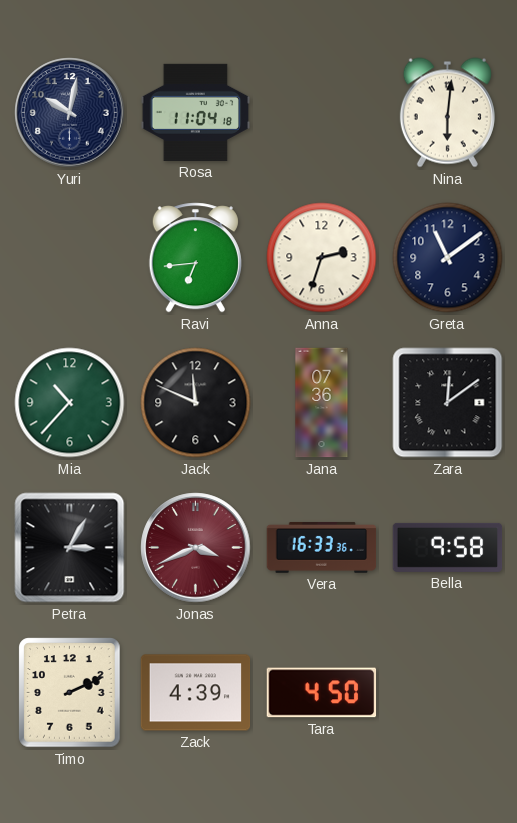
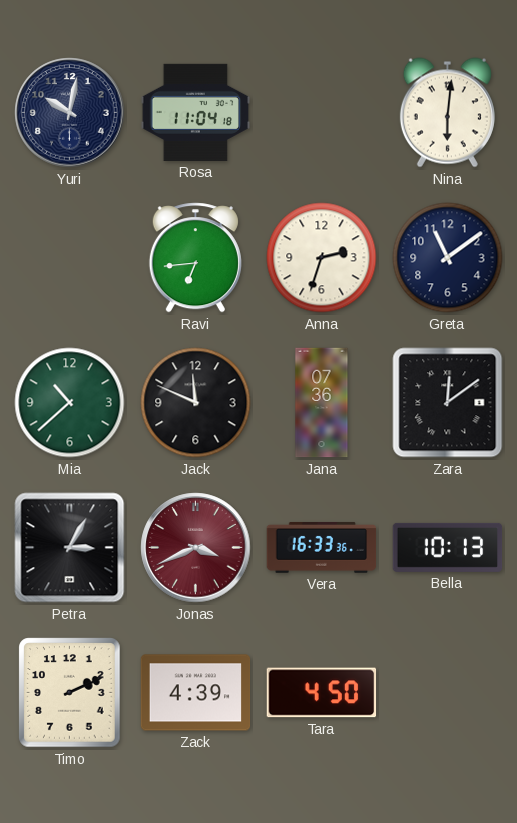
Mia: 10:37 -> 10:38 (70, 403)
Bella: 9:58 -> 10:13 (448, 547)
